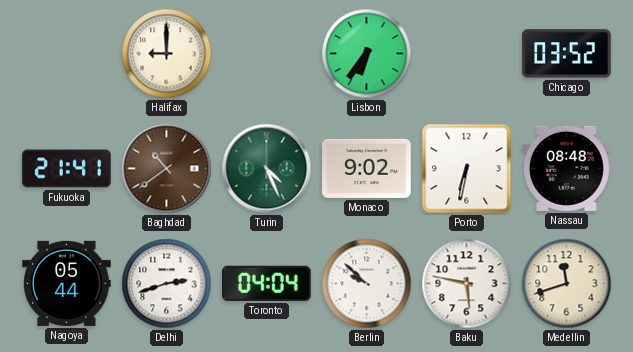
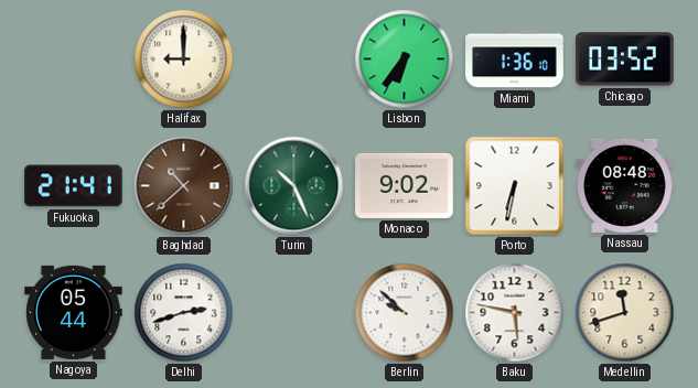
Miami: none -> 1:36 (515, 60)
Baghdad: 10:39 -> 10:38 (184, 186)
Turin: 4:26 -> 10:26 (294, 186)
Toronto: 04:04 -> none (267, 283)
